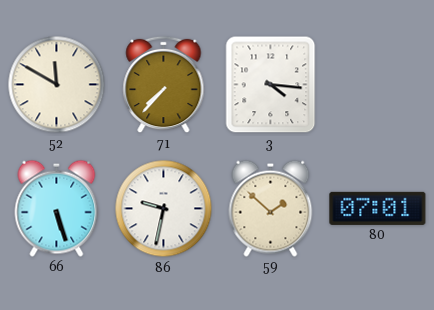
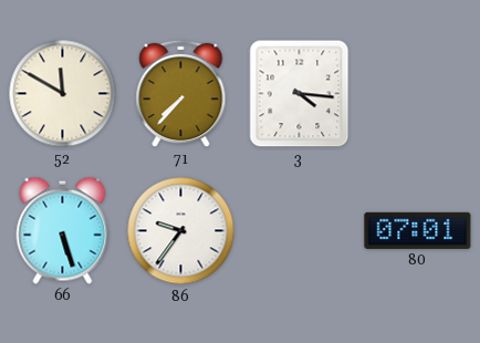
86: 9:32 -> 9:36 (181, 231)
59: 1:52 -> none (271, 208)
